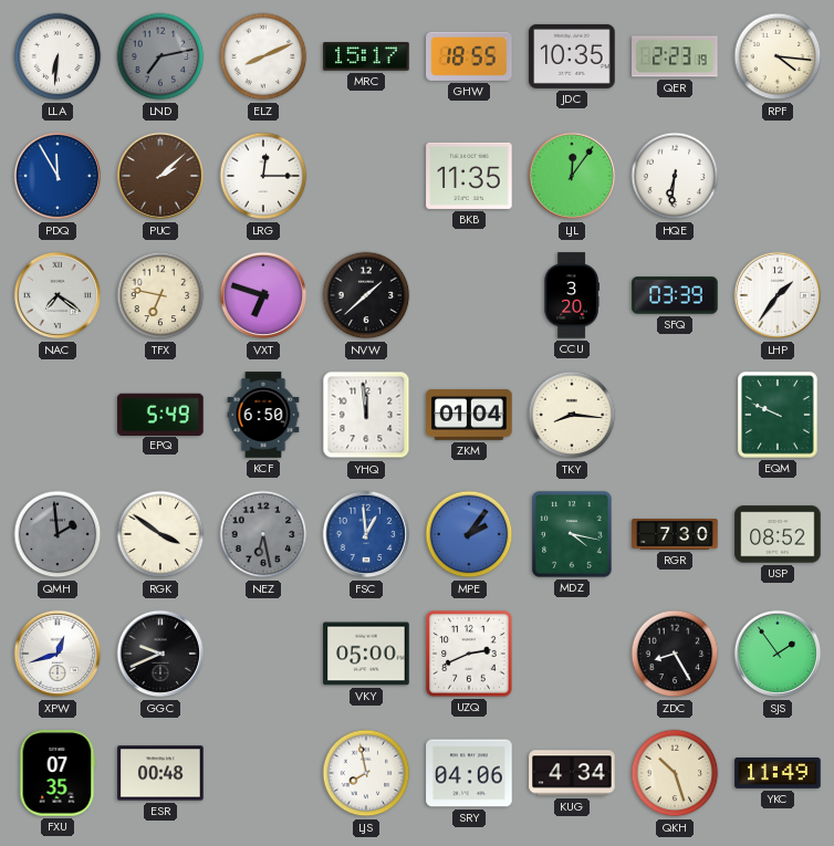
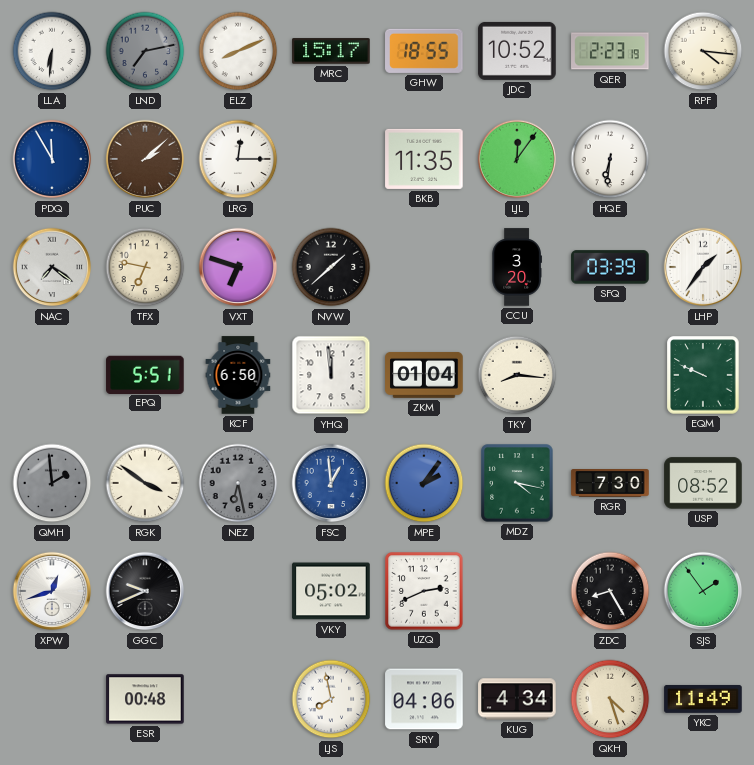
JDC: 10:35 -> 10:52 (517, 51)
EPQ: 5:49 -> 5:51 (145, 374)
VKY: 05:00 -> 05:02 (331, 591)
FXU: 07:35 -> none (58, 773)
QKH: 10:27 -> 4:27 (610, 699)
